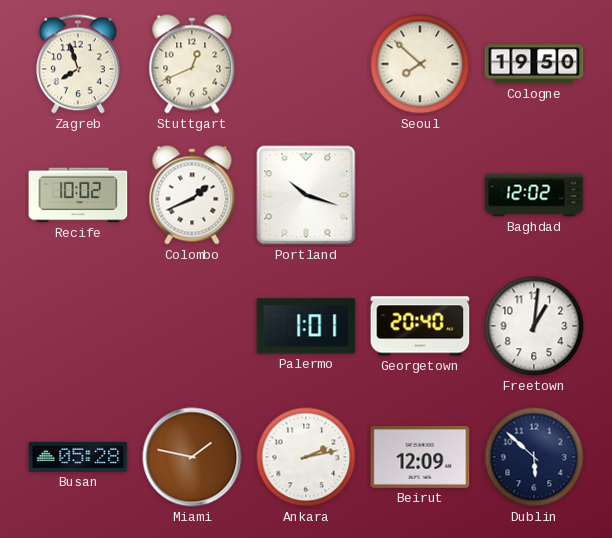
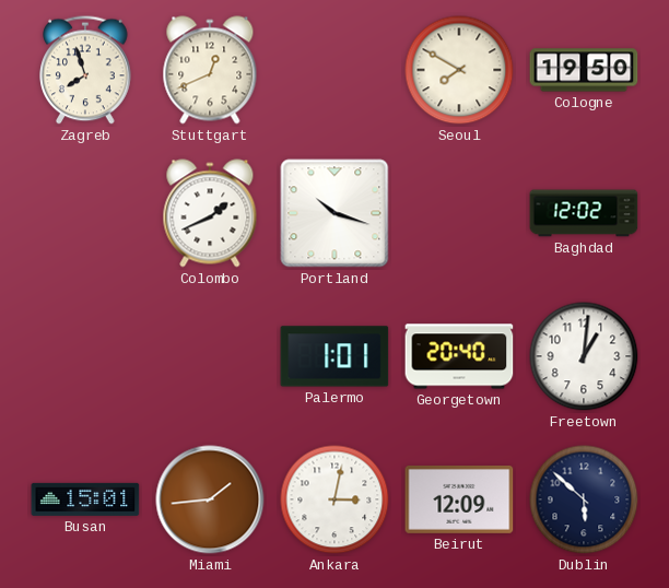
Seoul: 7:52 -> 7:50 (459, 70)
Recife: 10:02 -> none (78, 195)
Busan: 05:28 -> 15:01 (85, 499)
Miami: 1:47 -> 1:44 (210, 499)
Ankara: 2:13 -> 3:02 (334, 499)
